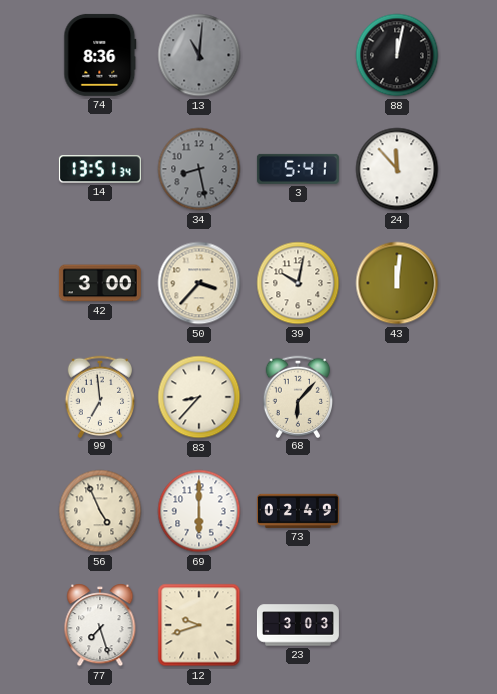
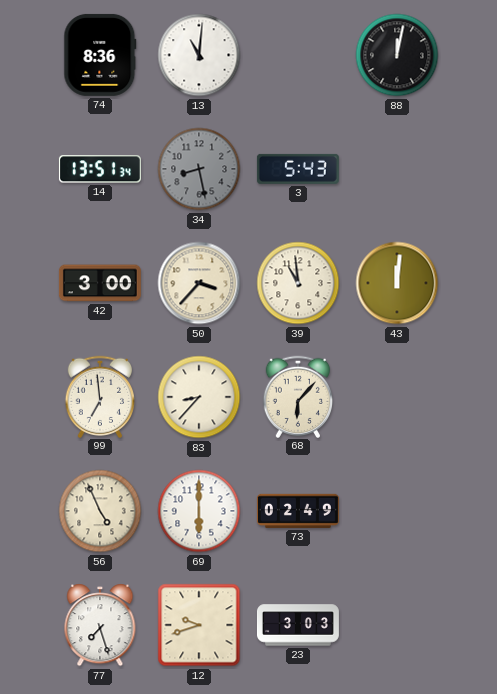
13 dial: grey -> white (199, 55)
3: 5:41 -> 5:43 (298, 169)
24: 11:53 -> none (397, 169)
39: 10:02 -> 10:59 (298, 283)
